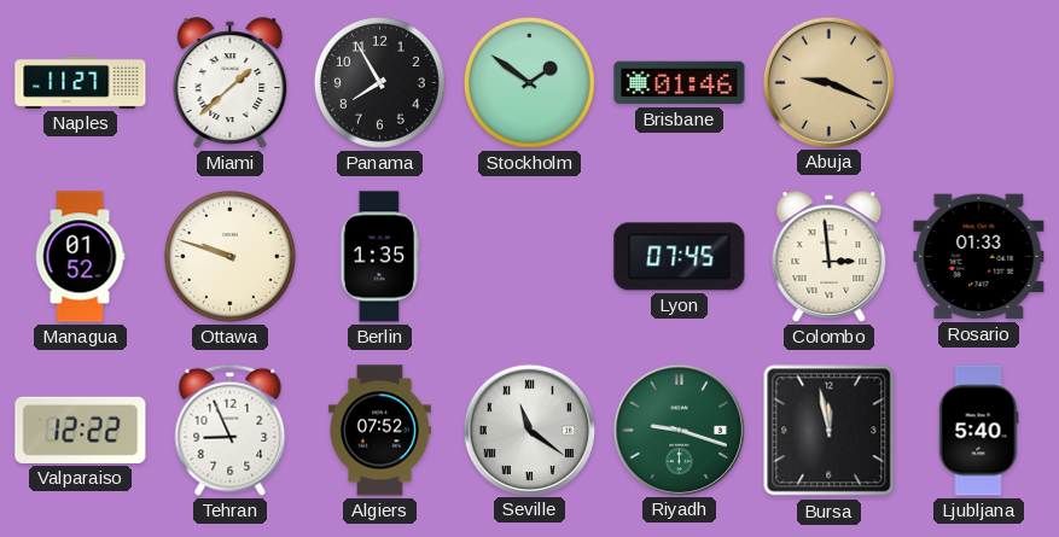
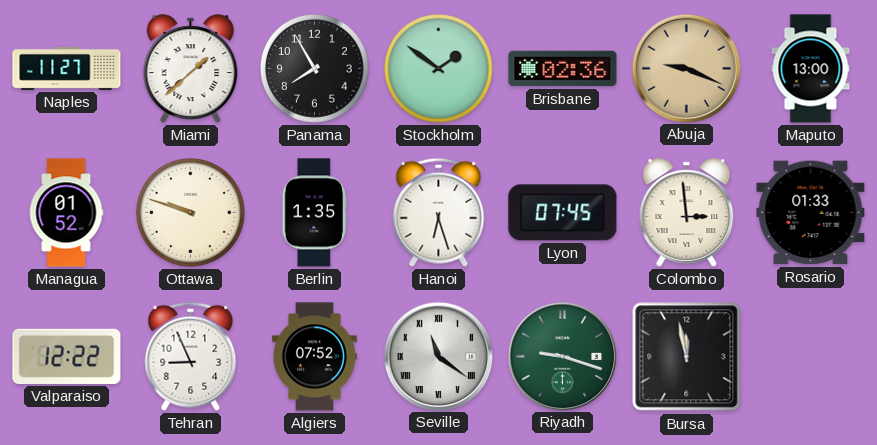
Brisbane: 01:46 -> 02:36 (563, 69)
Maputo: none -> 13:00 (811, 69)
Hanoi: none -> 6:27 (439, 212)
Ljubljana: 5:40 -> none (978, 431)
